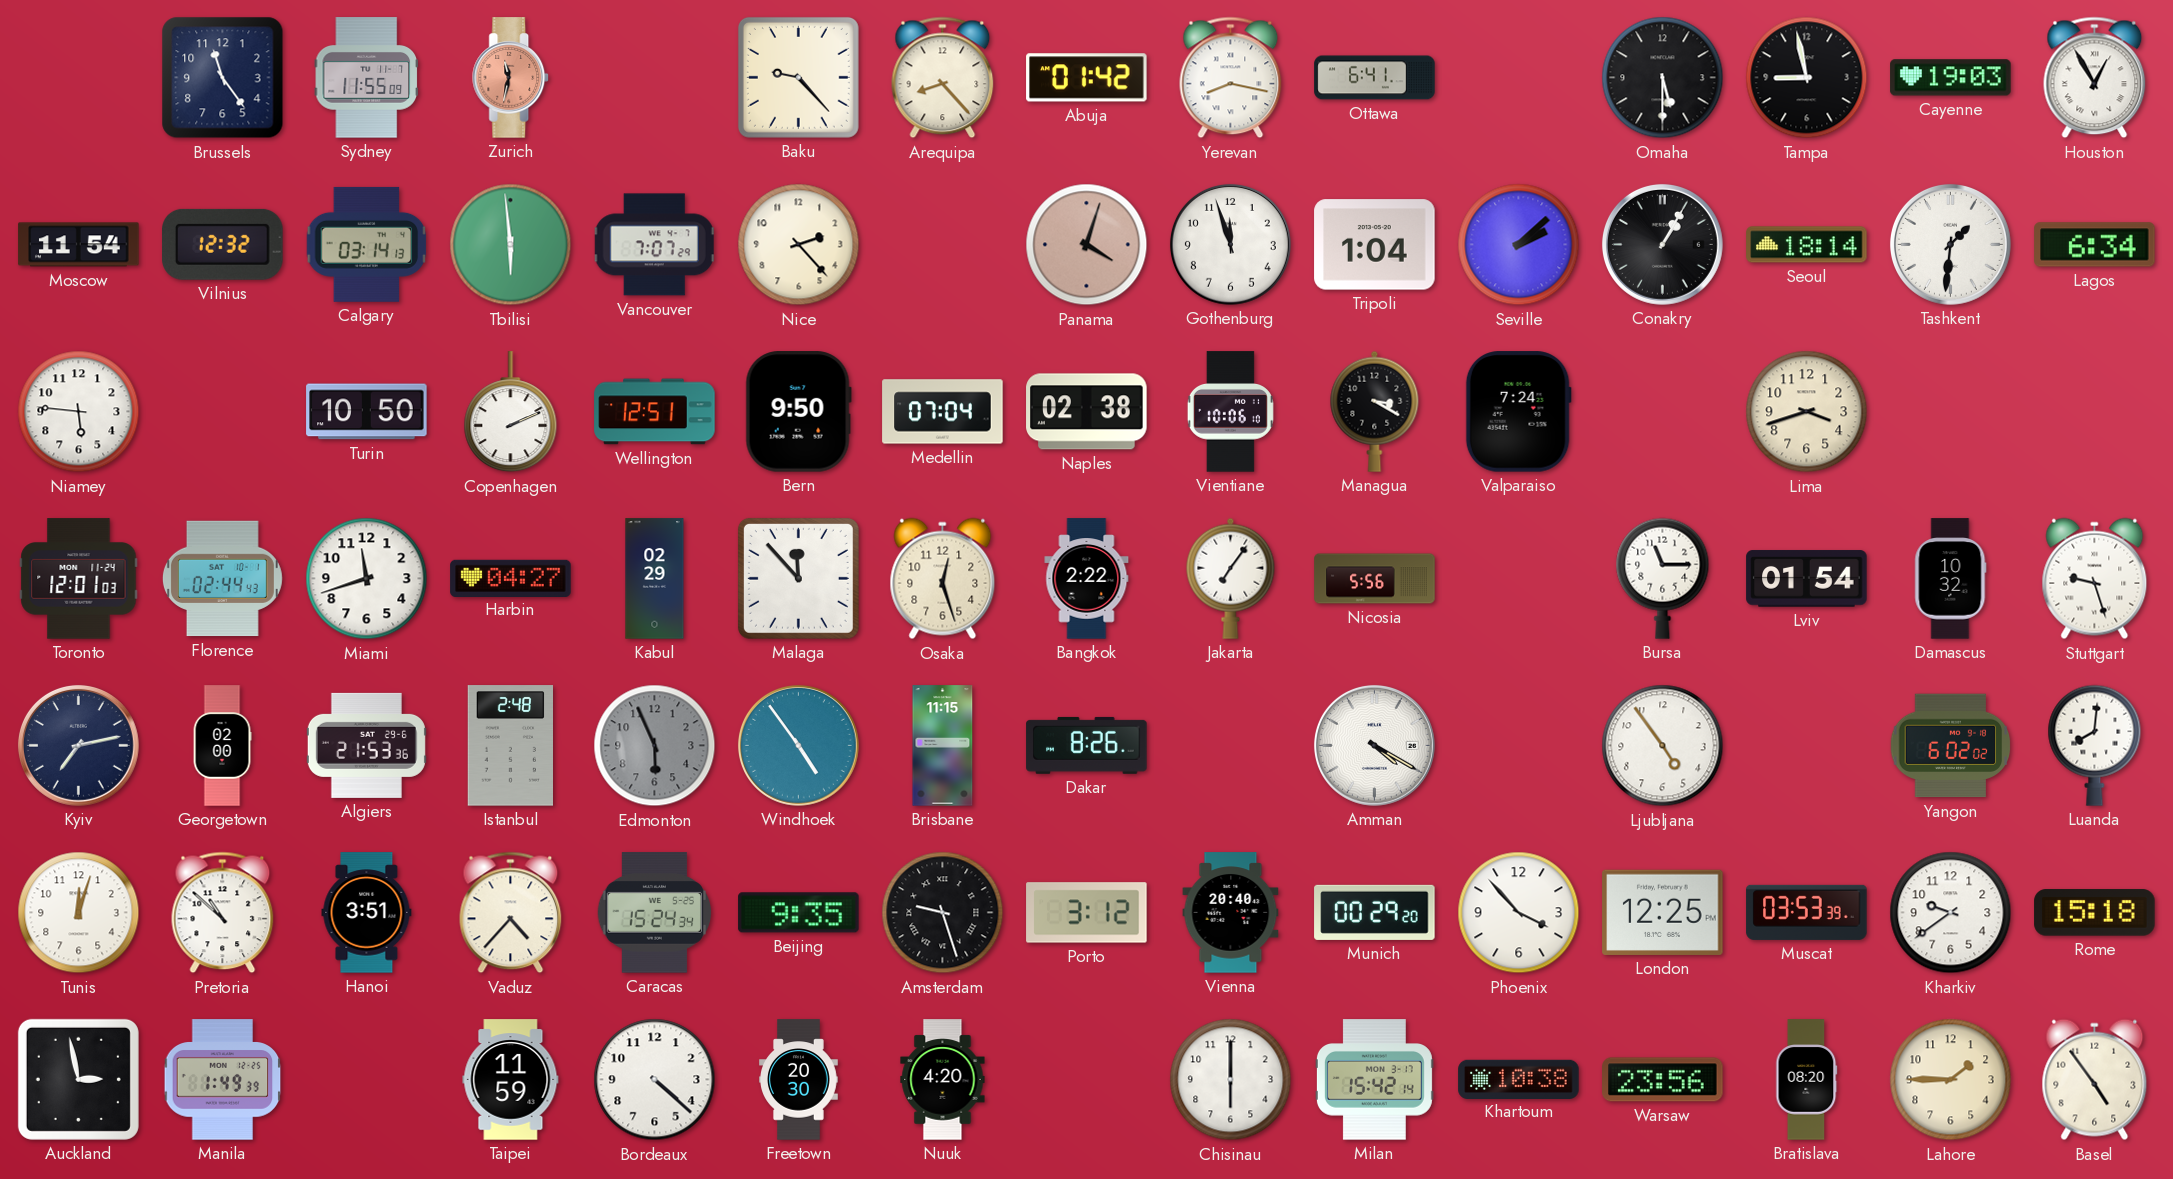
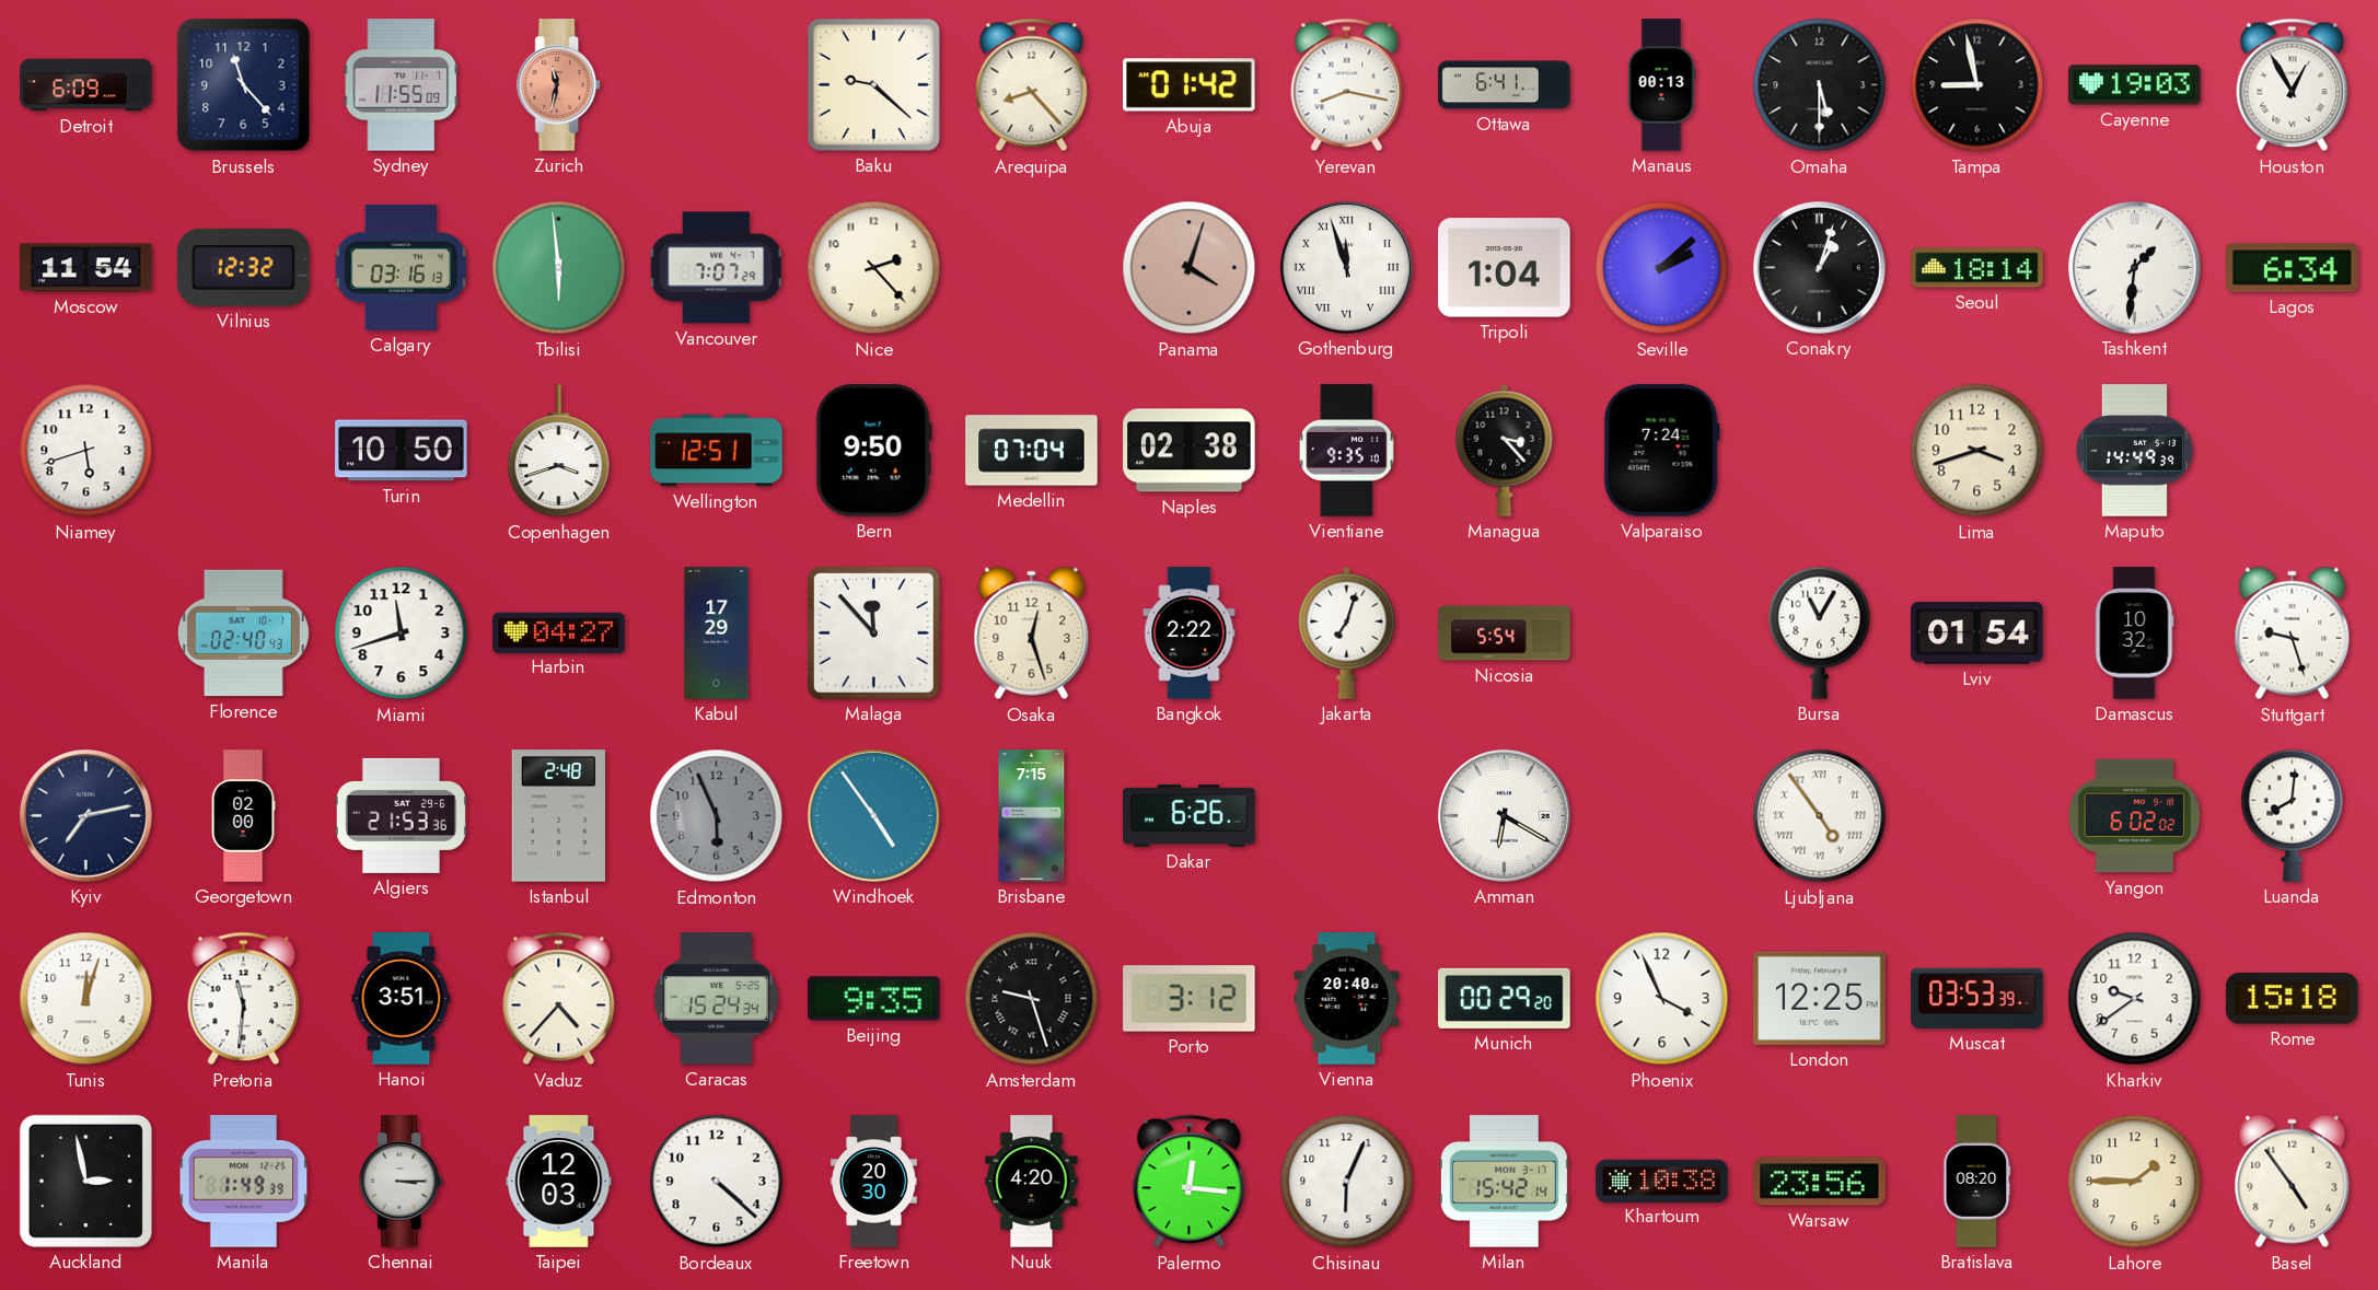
Detroit: none -> 6:09 (86, 85)
Brussels: 11:24 -> 11:23 (244, 85)
Baku: 9:23 -> 9:22 (873, 84)
Manaus: none -> 00:13 (1661, 85)
Calgary: 03:14 -> 03:16 (402, 267)
Gothenburg numerals: Arabic -> Roman (1346, 267)
Conakry: 1:05 -> 1:03 (1819, 267)
Niamey: 5:46 -> 5:42 (86, 451)
Copenhagen: 2:11 -> 3:42 (559, 451)
Vientiane: 10:06 -> 9:35 (1346, 451)
Managua: 3:20 -> 3:23 (1505, 450)
Maputo: none -> 14:49 (2134, 451)
Toronto: 12:01 -> none (79, 579)
Florence: 02:44 -> 02:40 (243, 634)
Kabul: 02:29 -> 17:29 (717, 634)
Jakarta: 7:06 -> 7:03 (1347, 632)
Nicosia: 5:56 -> 5:54 (1505, 634)
Bursa: 11:15 -> 11:05 (1820, 632)
Brisbane: 11:15 -> 7:15 (1032, 816)
Dakar: 8:26 -> 6:26 (1190, 815)
Amman: 4:20 -> 6:20 (1504, 815)
Ljubljana numerals: Arabic -> Roman (1820, 816)
Pretoria: 10:52 -> 11:31 (244, 999)
Phoenix: 3:53 -> 3:56 (1662, 999)
Chennai: none -> 3:15 (402, 1182)
Taipei: 11:59 -> 12:03 (559, 1182)
Palermo: none -> 12:16 (1190, 1182)
Chisinau: 6:00 -> 6:04 (1347, 1182)
